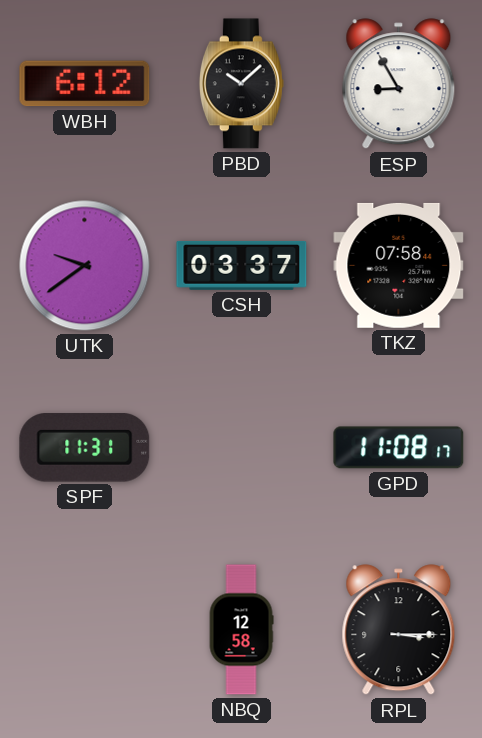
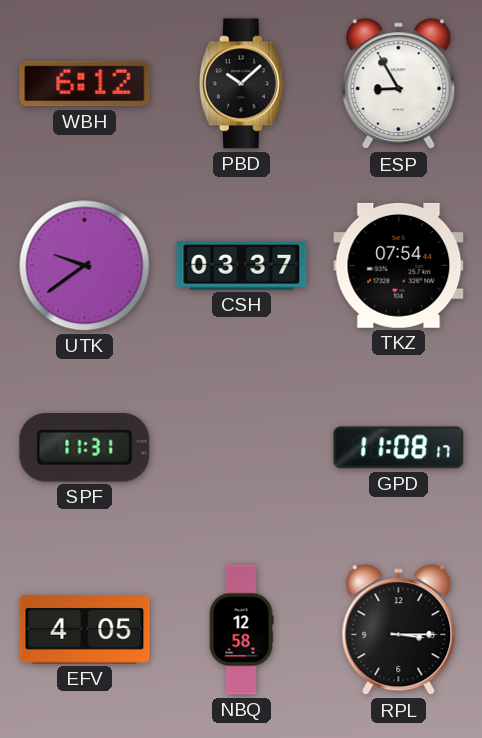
TKZ: 07:58 -> 07:54 (399, 265)
EFV: none -> 4:05 (85, 629)
